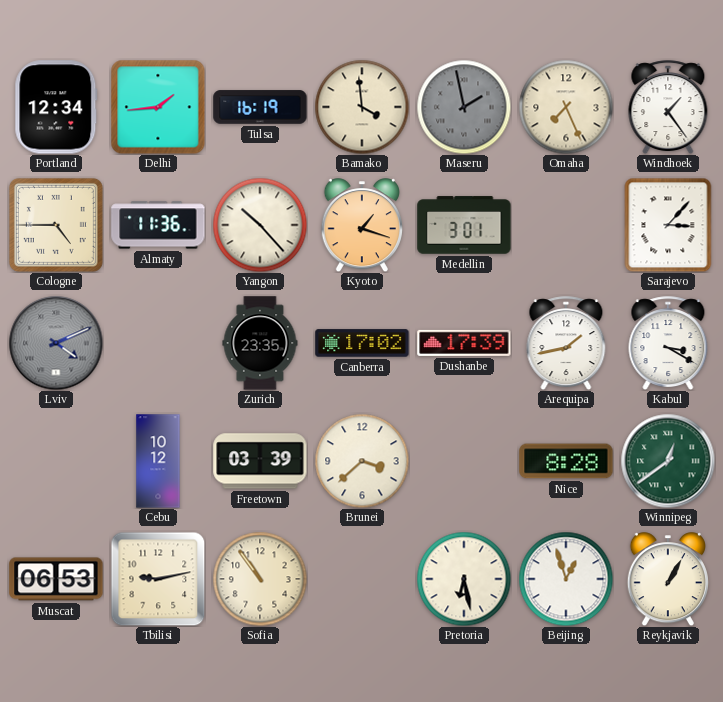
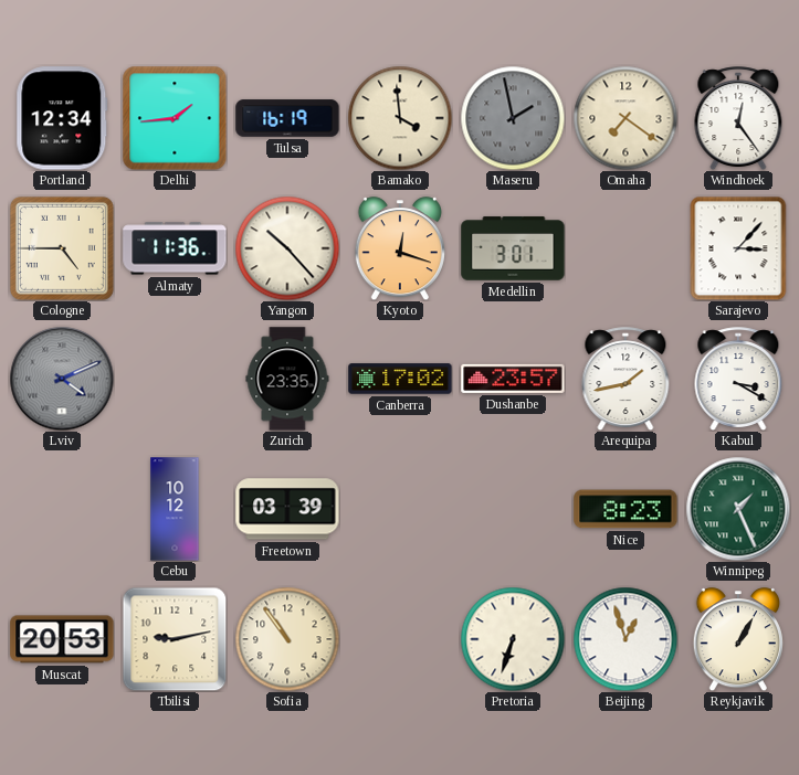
Omaha: 7:26 -> 7:21 (625, 118)
Windhoek: 1:24 -> 12:24 (738, 118)
Kyoto: 1:18 -> 12:18 (400, 248)
Dushanbe: 17:39 -> 23:57 (513, 379)
Brunei: 3:38 -> none (362, 461)
Nice: 8:28 -> 8:23 (625, 509)
Winnipeg: 12:39 -> 1:26 (738, 509)
Muscat: 06:53 -> 20:53 (62, 639)
Pretoria: 6:28 -> 6:33 (513, 639)
